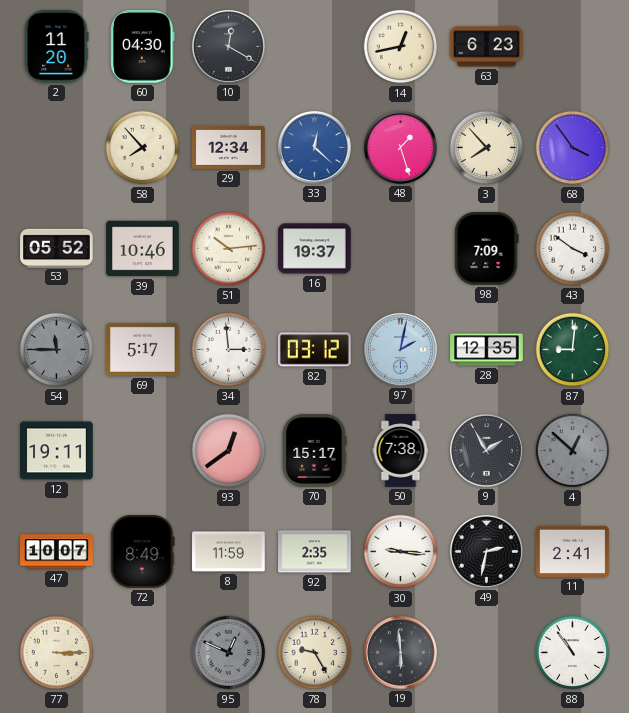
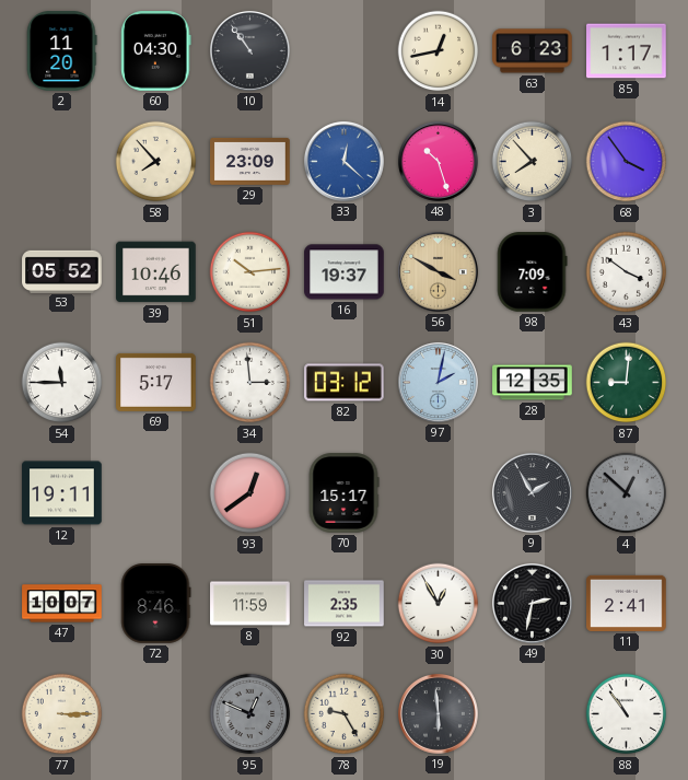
10: 12:20 -> 10:54 (249, 50)
85: none -> 1:17 (627, 51)
29: 12:34 -> 23:09 (250, 161)
48: 1:27 -> 10:27 (438, 161)
56: none -> 3:50 (438, 271)
54 dial: grey -> white (62, 383)
50: 7:38 -> none (401, 451)
72: 8:49 -> 8:46 (156, 604)
30: 9:16 -> 12:55 (439, 604)
